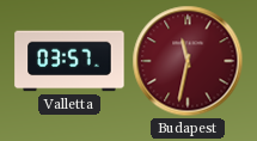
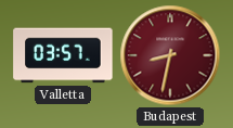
Budapest: 11:32 -> 8:32 (170, 55)
